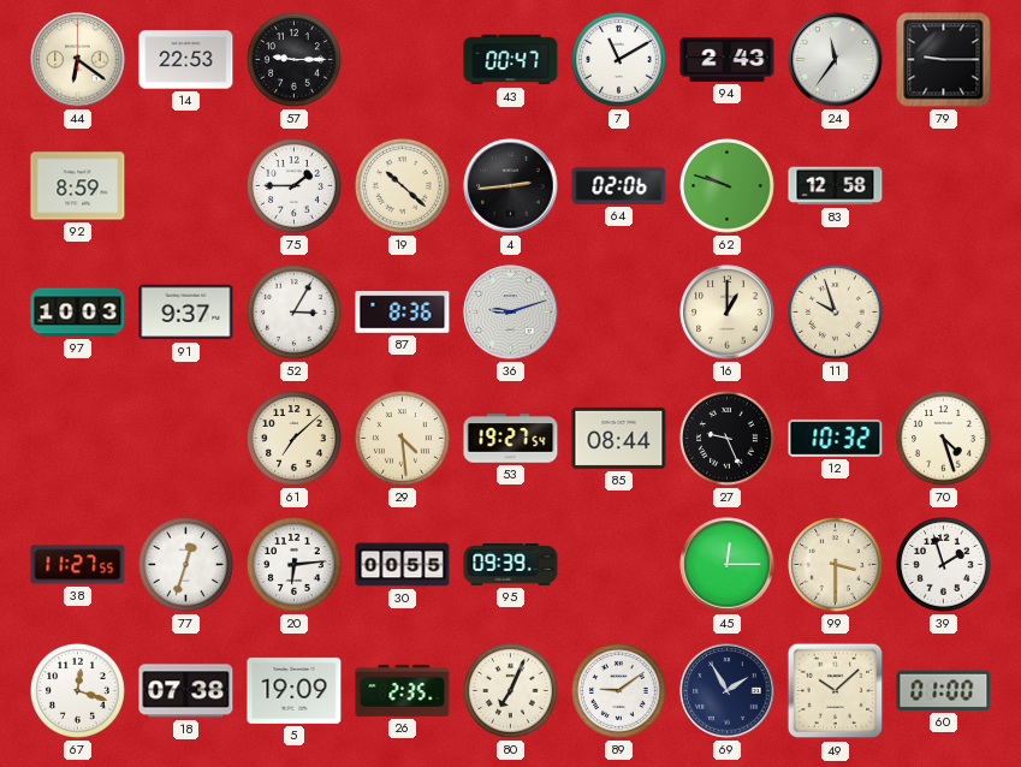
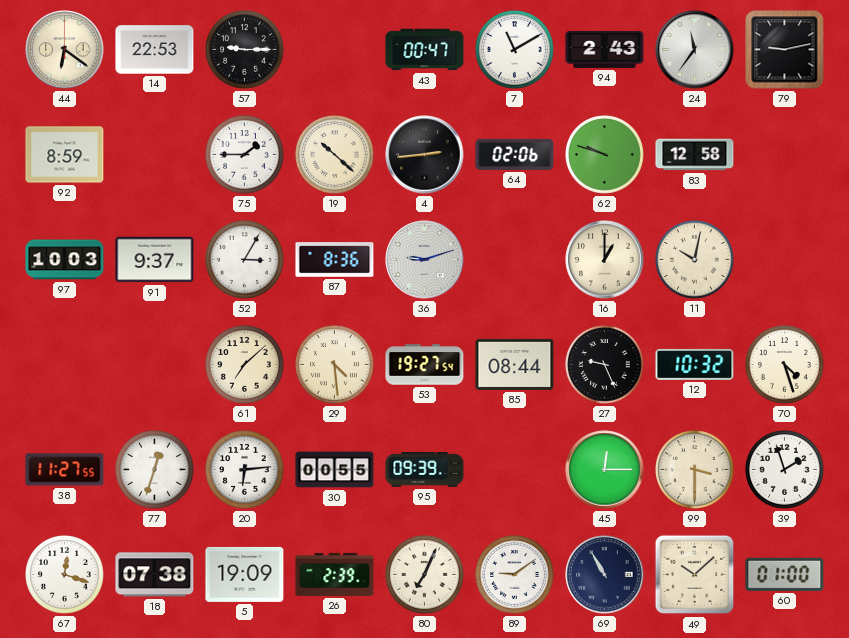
79: 9:15 -> 9:13 (785, 50)
11: 9:57 -> 10:02 (695, 260)
26: 2:35 -> 2:39 (335, 574)
69: 1:55 -> 10:55 (605, 575)
